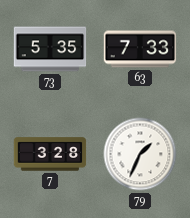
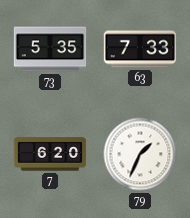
7: 3:28 -> 6:20 (50, 154)
